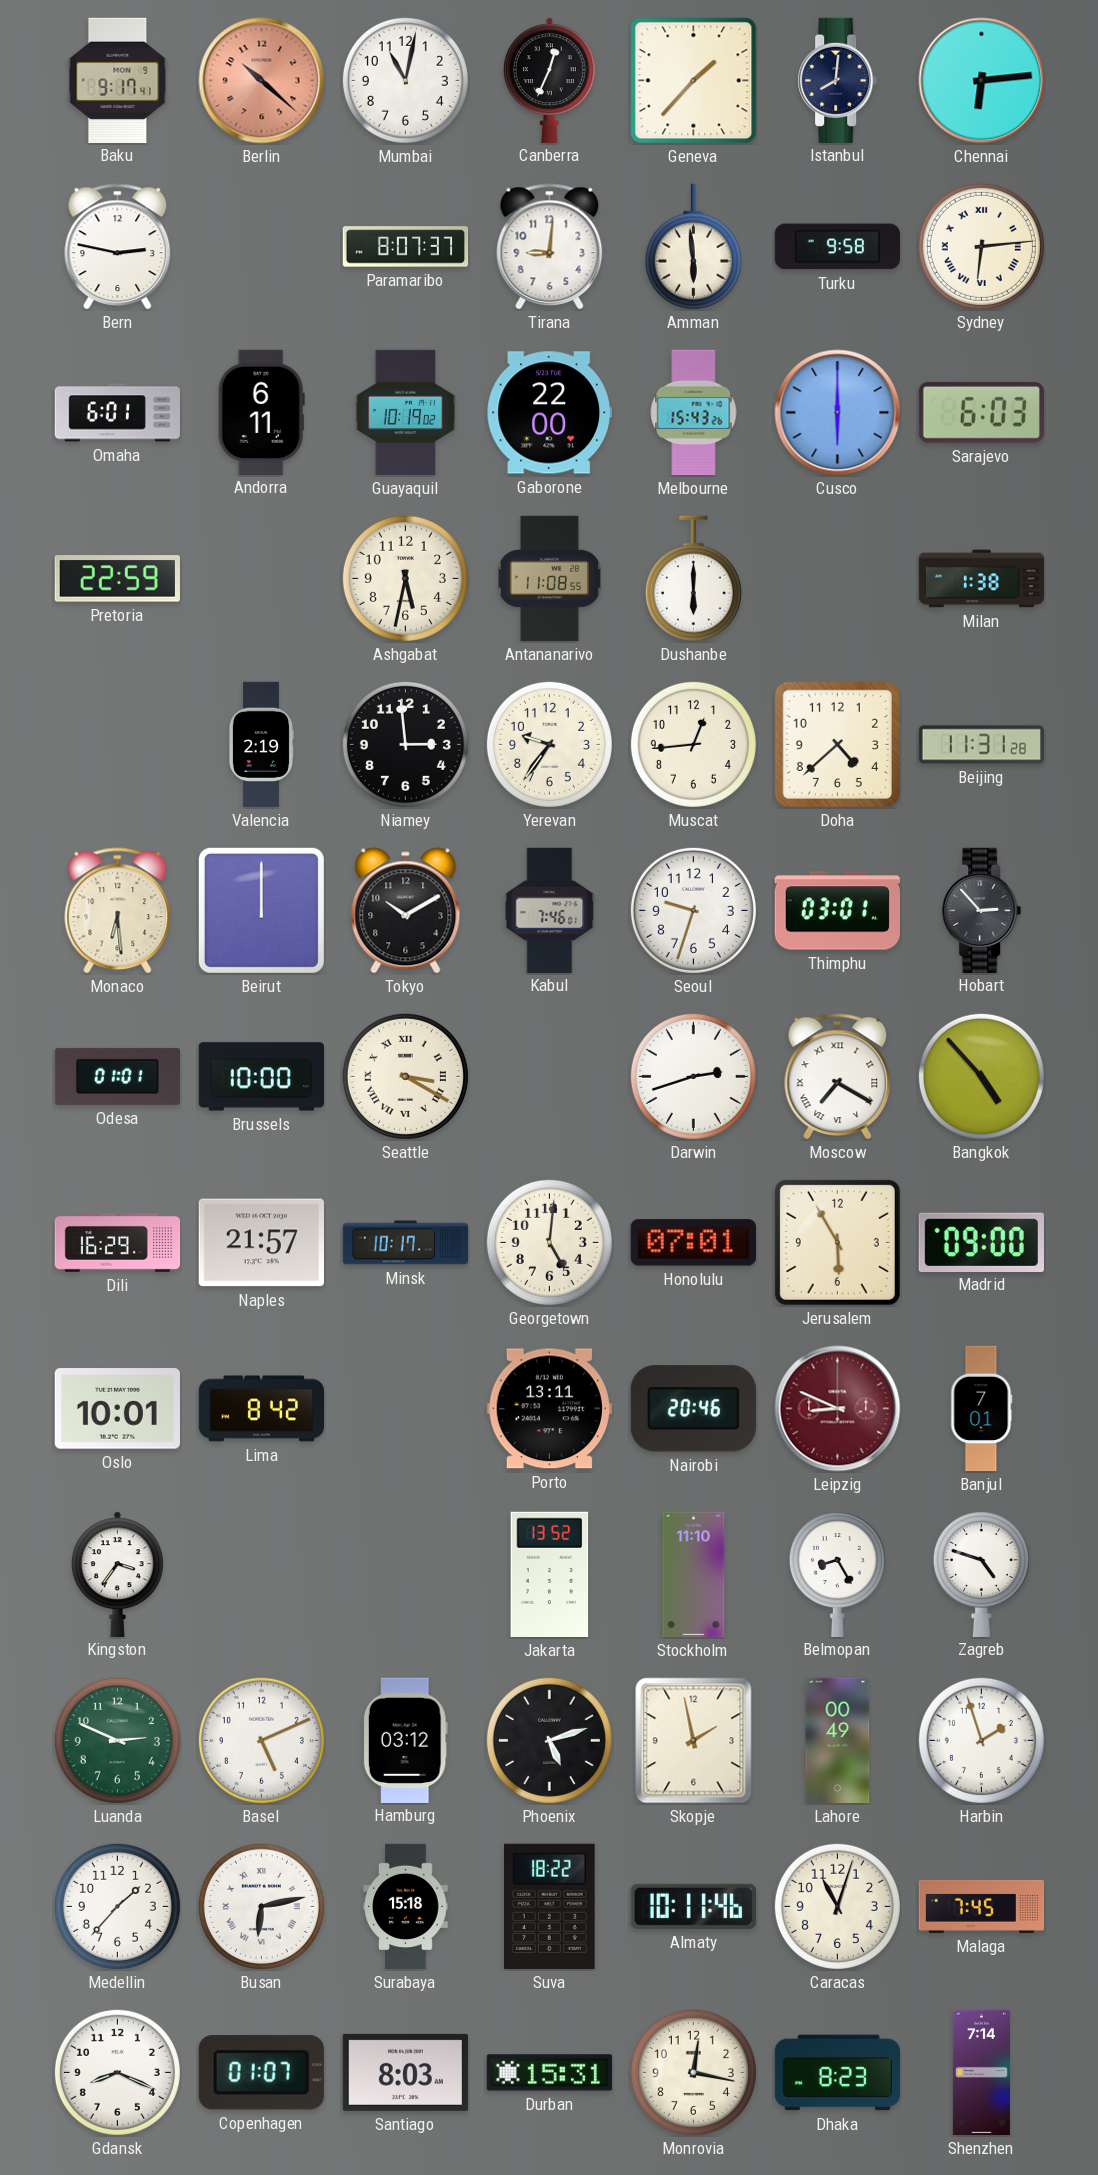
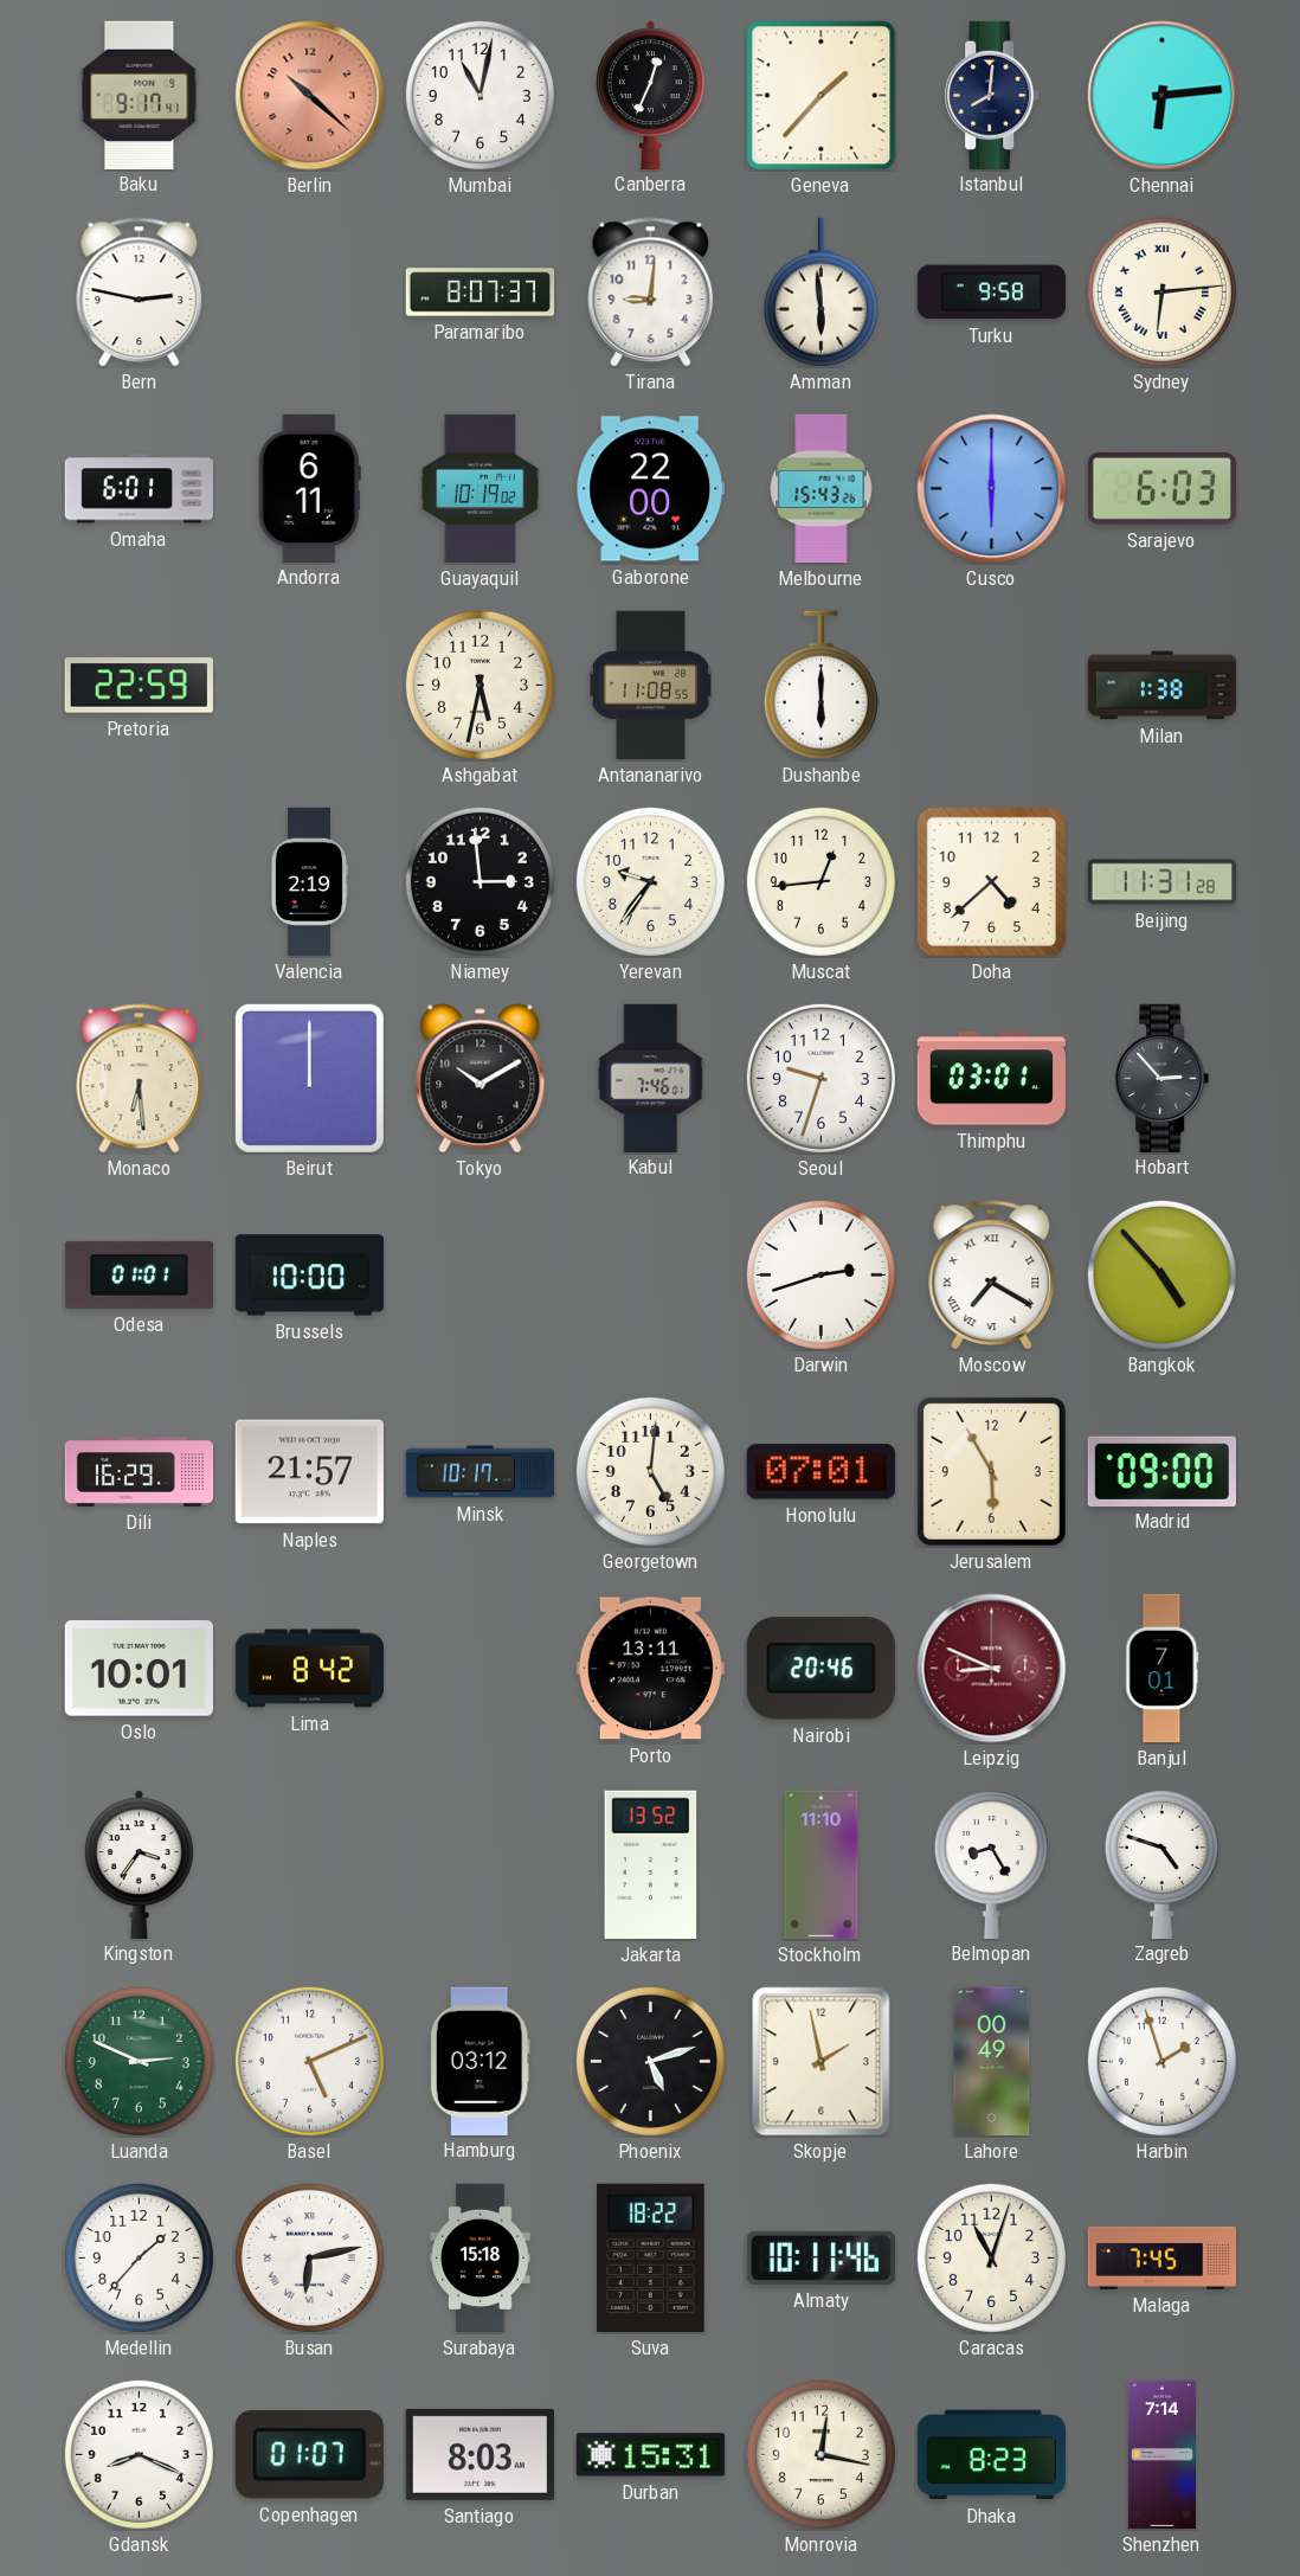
Seattle: 3:20 -> none (405, 1076)
